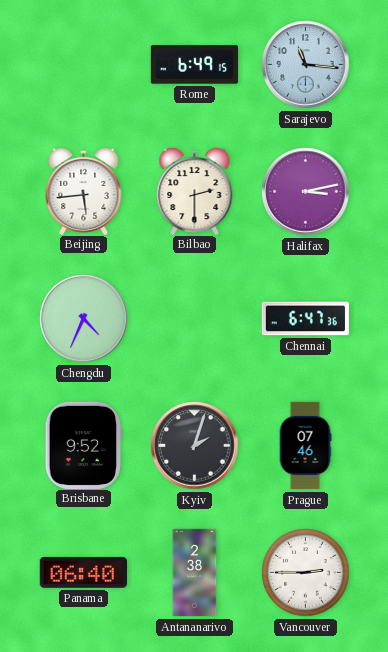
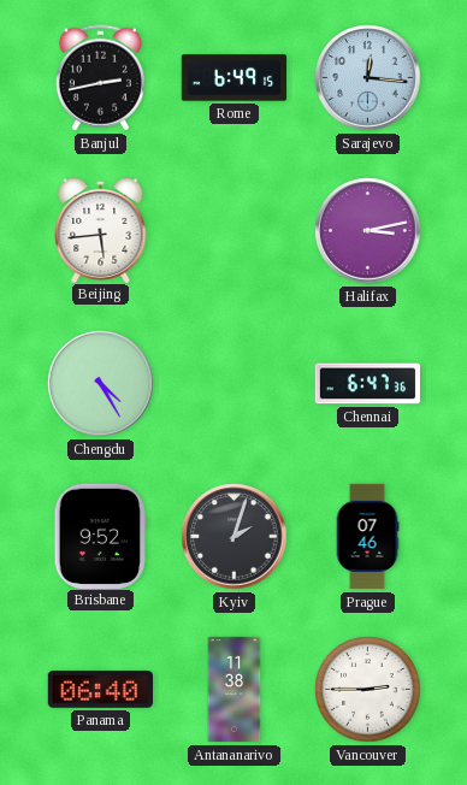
Banjul: none -> 2:43 (100, 78)
Sarajevo: 11:16 -> 12:16 (368, 78)
Bilbao: 2:30 -> none (195, 190)
Chengdu: 4:34 -> 4:25 (101, 384)
Antananarivo: 2:38 -> 11:38 (235, 690)
